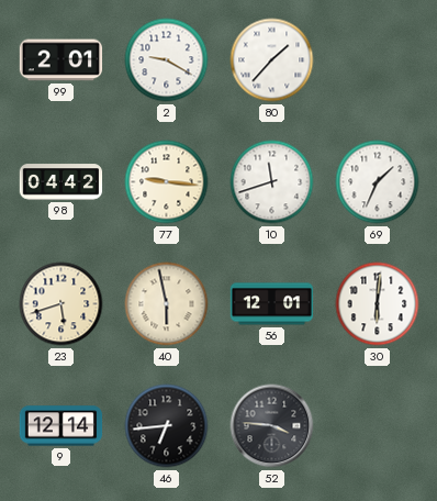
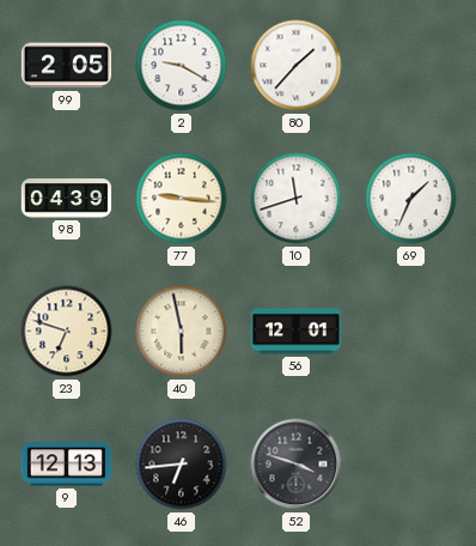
99: 2:01 -> 2:05 (67, 66)
98: 04:42 -> 04:39 (67, 199)
23: 5:42 -> 6:48 (67, 332)
30: 6:01 -> none (378, 304)
9: 12:14 -> 12:13 (67, 465)
52: 3:46 -> 3:48 (297, 465)
